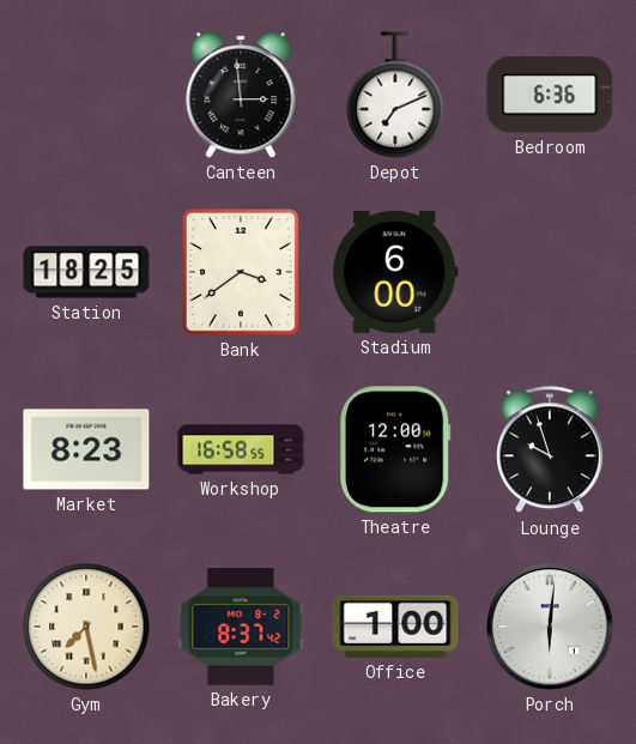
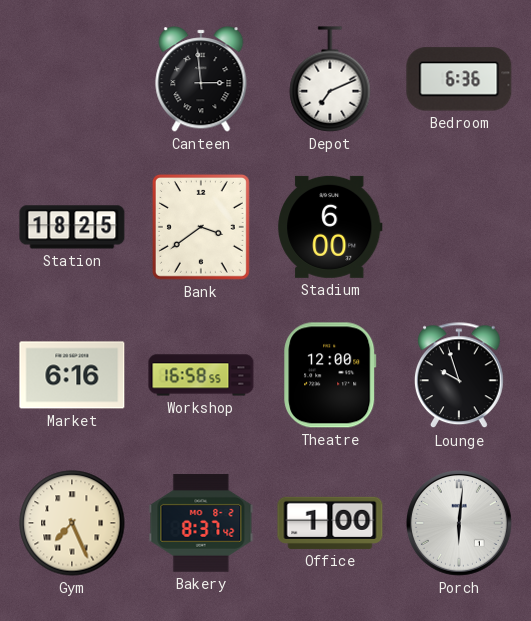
Market: 8:23 -> 6:16 (72, 375)
Gym: 7:28 -> 7:26 (72, 523)
